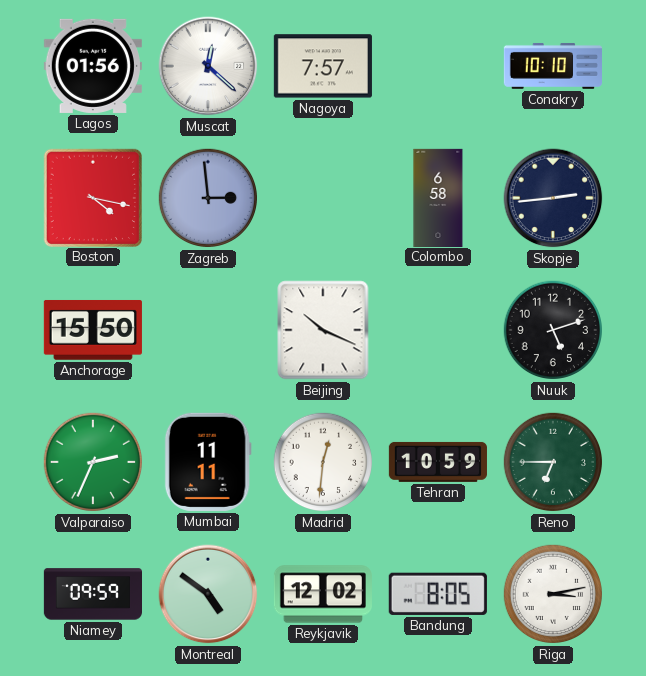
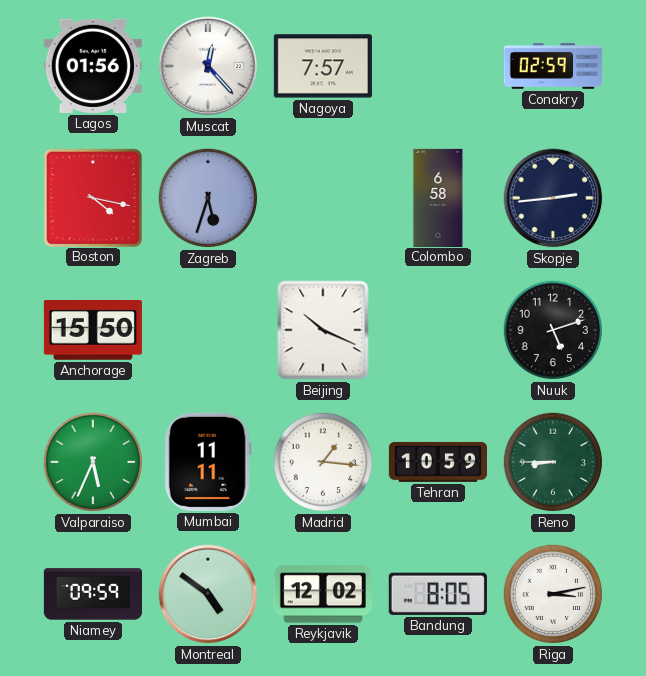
Muscat: 12:22 -> 12:23 (208, 66)
Conakry: 10:10 -> 02:59 (553, 66)
Zagreb: 2:59 -> 5:33 (208, 198)
Valparaiso: 2:34 -> 5:34 (93, 462)
Madrid: 12:31 -> 1:16 (323, 462)
Reno: 6:45 -> 8:45 (553, 462)
